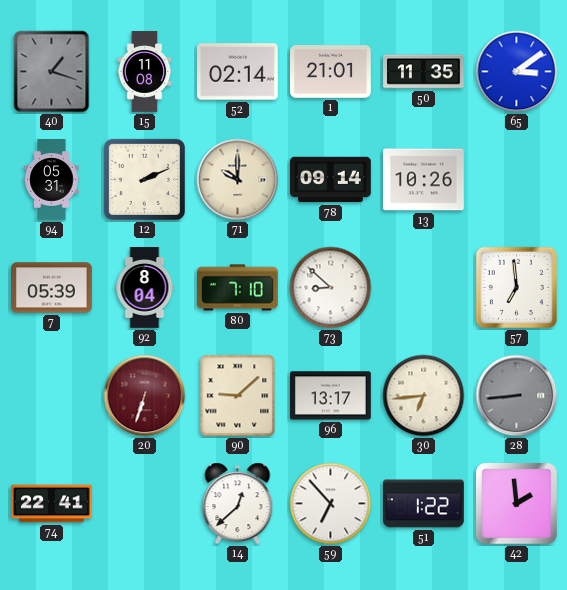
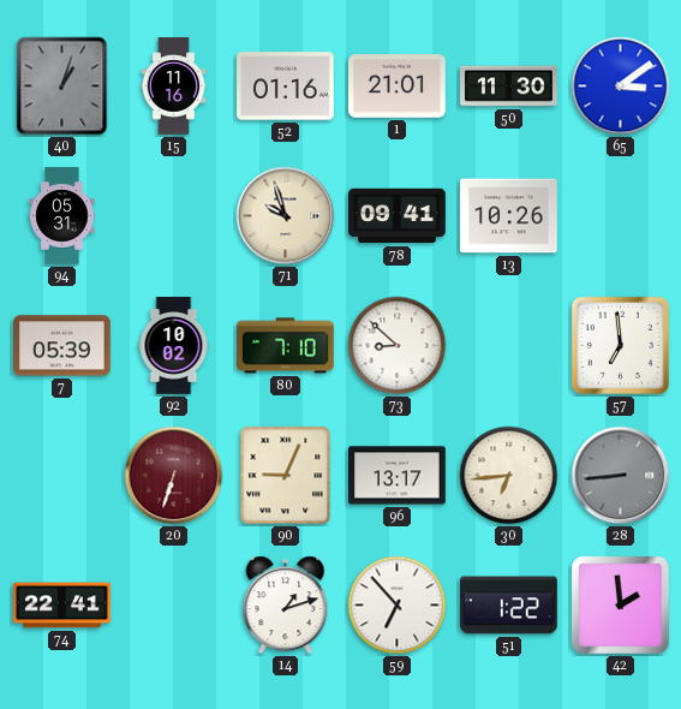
40: 1:18 -> 1:03 (62, 87)
15: 11:08 -> 11:16 (174, 87)
52: 02:14 -> 01:16 (286, 87)
50: 11:35 -> 11:30 (509, 87)
12: 2:11 -> none (144, 179)
71: 10:00 -> 9:57 (286, 216)
78: 09:14 -> 09:41 (398, 216)
92: 8:04 -> 10:02 (174, 346)
90: 9:08 -> 9:04 (286, 476)
14: 12:38 -> 1:12 (286, 606)
